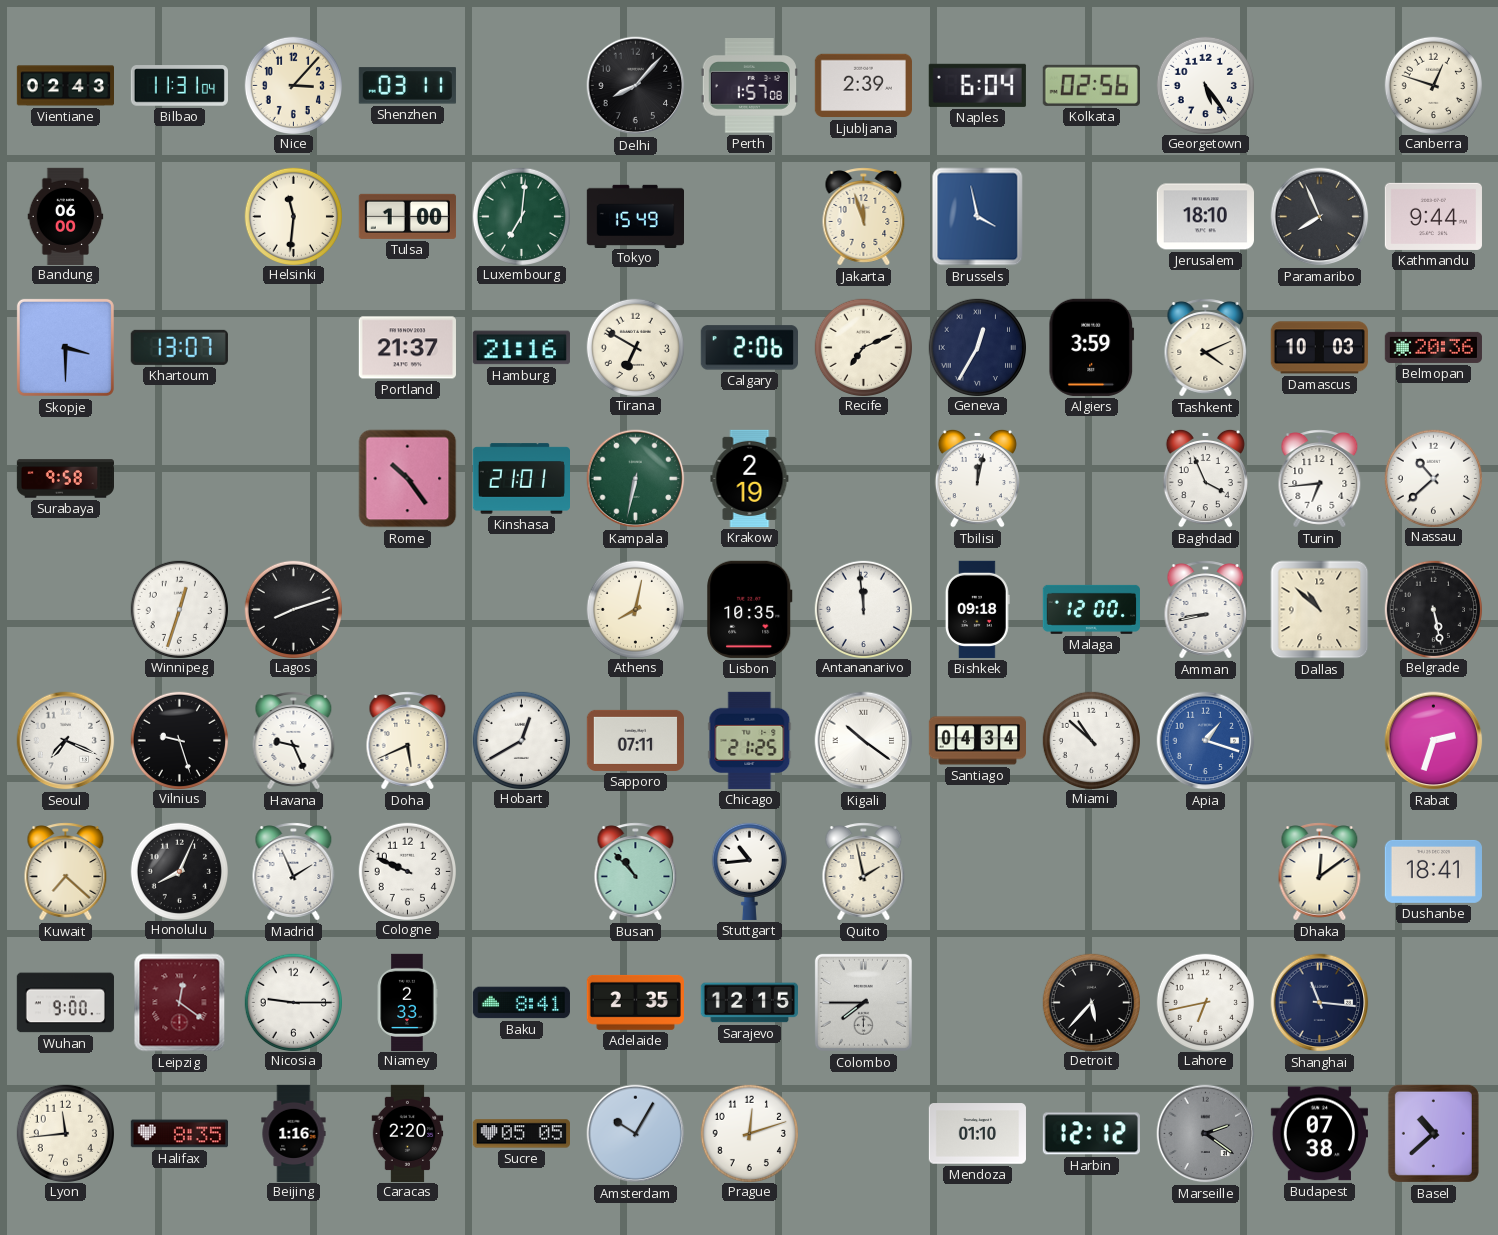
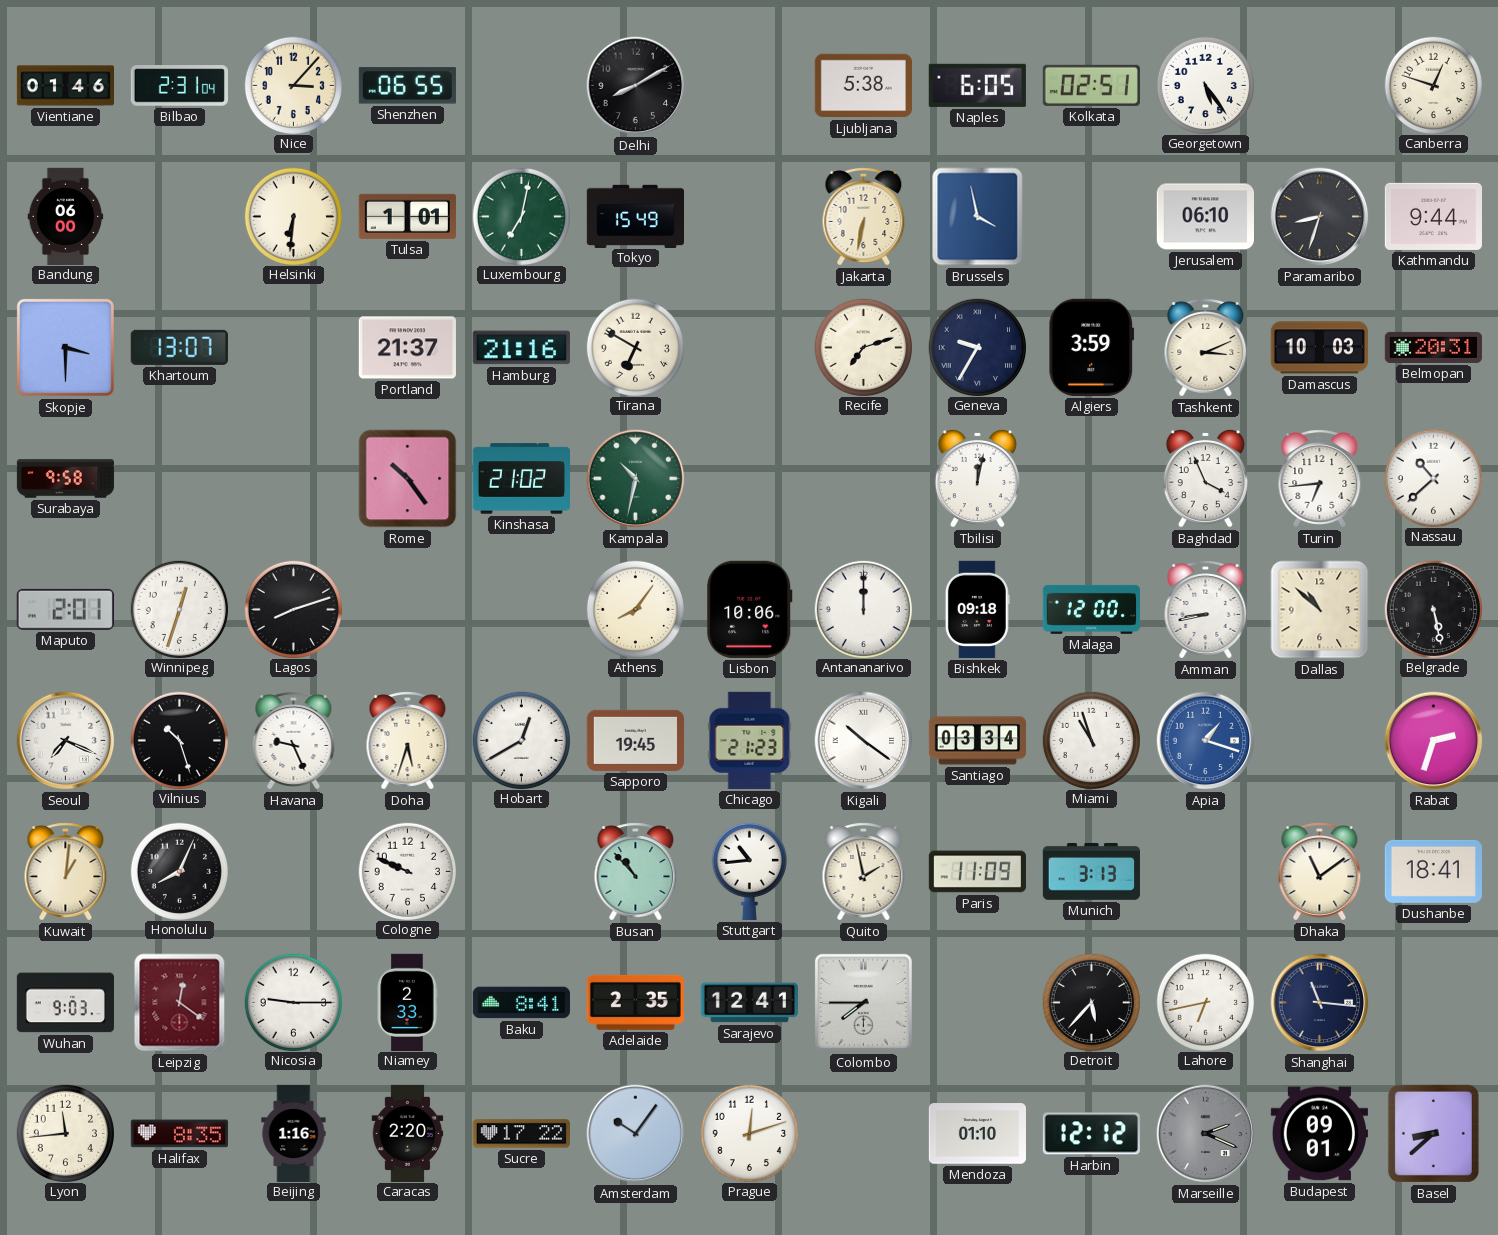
Vientiane: 02:43 -> 01:46 (65, 86)
Bilbao: 11:31 -> 2:31 (179, 86)
Shenzhen: 03:11 -> 06:55 (407, 86)
Delhi: 8:07 -> 8:10 (636, 86)
Perth: 1:57 -> none (749, 86)
Ljubljana: 2:39 -> 5:38 (863, 86)
Naples: 6:04 -> 6:05 (977, 85)
Kolkata: 02:56 -> 02:51 (1091, 85)
Helsinki: 11:31 -> 6:31 (293, 216)
Tulsa: 1:00 -> 1:01 (407, 216)
Luxembourg: 7:01 -> 7:02 (521, 216)
Jakarta: 11:57 -> 6:32 (864, 217)
Jerusalem: 18:10 -> 06:10 (1205, 217)
Paramaribo: 7:56 -> 8:33 (1320, 217)
Calgary: 2:06 -> none (749, 348)
Recife: 7:11 -> 7:12 (863, 347)
Geneva: 12:35 -> 9:35 (977, 347)
Tashkent: 4:11 -> 3:11 (1206, 348)
Belmopan: 20:36 -> 20:31 (1433, 347)
Kinshasa: 21:01 -> 21:02 (521, 479)
Kampala: 6:32 -> 10:32 (636, 479)
Krakow: 2:19 -> none (750, 478)
Maputo: none -> 2:01 (65, 609)
Athens: 8:02 -> 8:06 (635, 609)
Lisbon: 10:35 -> 10:06 (750, 609)
Antananarivo: 11:59 -> 12:00 (863, 609)
Vilnius: 9:27 -> 10:27 (179, 740)
Doha: 5:41 -> 5:33 (408, 741)
Sapporo: 07:11 -> 19:45 (635, 740)
Chicago: 21:25 -> 21:23 (750, 740)
Santiago: 04:34 -> 03:34 (977, 741)
Miami: 10:52 -> 10:57 (1091, 740)
Kuwait: 7:22 -> 1:01 (66, 872)
Madrid: 1:56 -> none (294, 872)
Paris: none -> 11:09 (977, 872)
Munich: none -> 3:13 (1091, 872)
Dhaka: 12:09 -> 11:09 (1320, 872)
Wuhan: 9:00 -> 9:03 (65, 1003)
Sarajevo: 12:15 -> 12:41 (749, 1003)
Sucre: 05:05 -> 17:22 (521, 1134)
Amsterdam: 10:05 -> 10:06 (636, 1134)
Marseille: 2:21 -> 2:19 (1206, 1134)
Budapest: 07:38 -> 09:01 (1319, 1134)
Basel: 10:38 -> 8:38 (1433, 1133)
